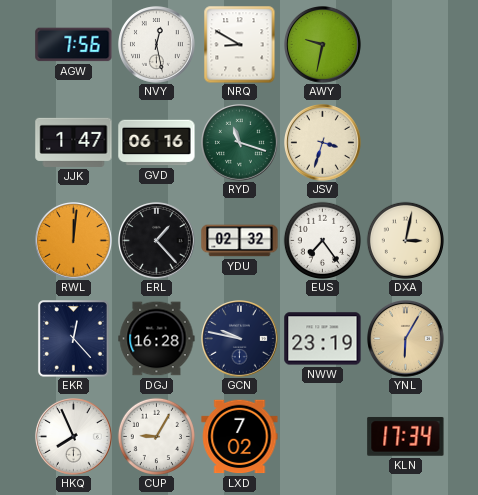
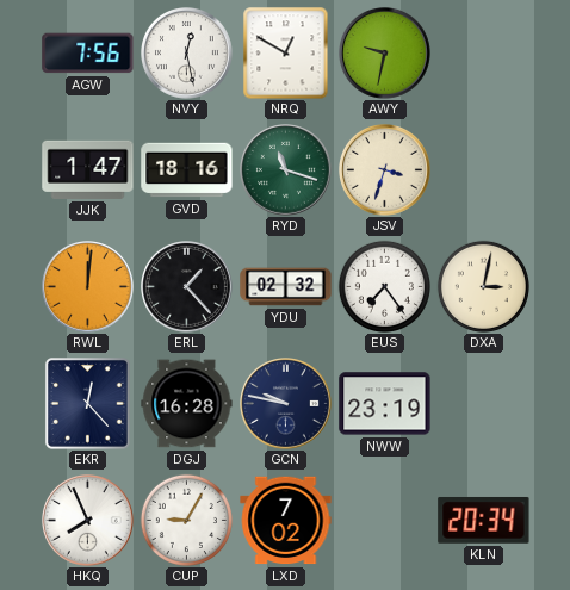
NRQ: 8:50 -> 12:50 (286, 52)
GVD: 06:16 -> 18:16 (187, 170)
YNL: 6:05 -> none (406, 339)
KLN: 17:34 -> 20:34 (484, 520)
